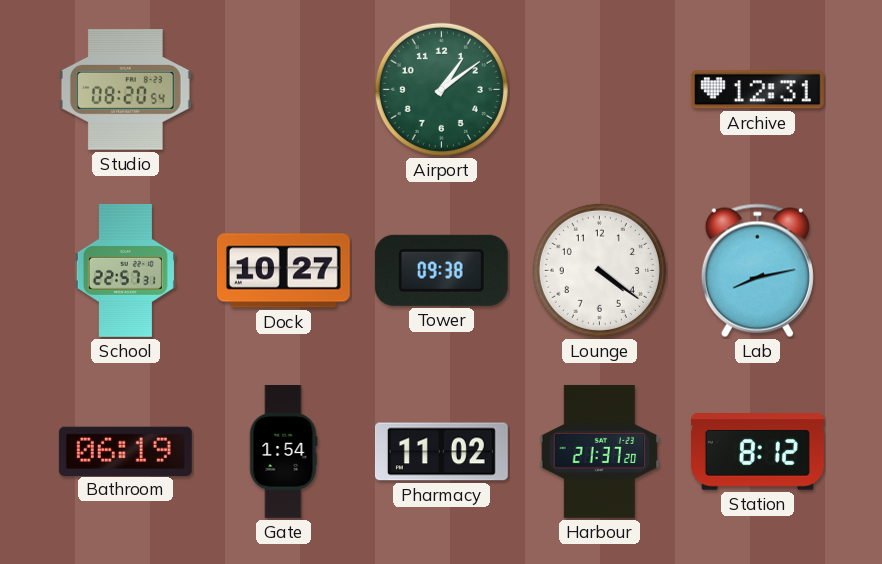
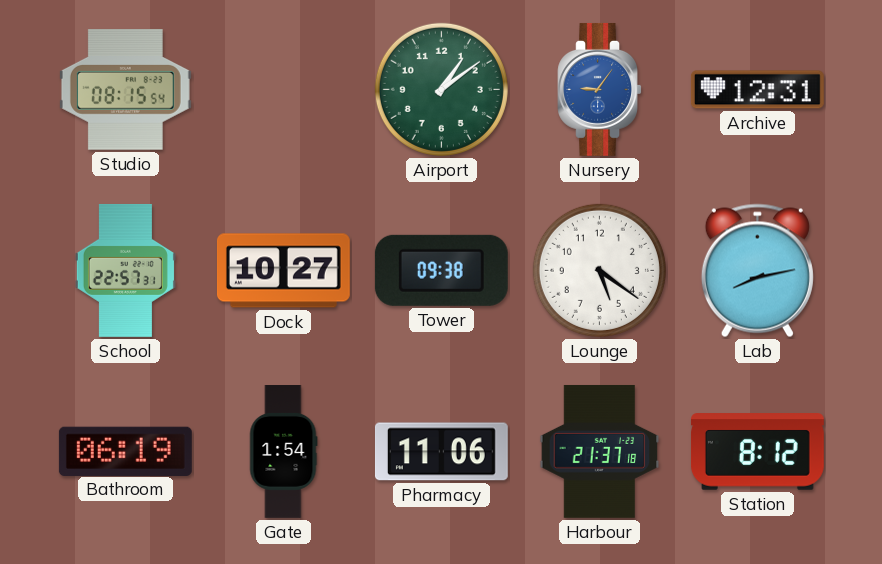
Studio: 08:20 -> 08:15 (125, 90)
Nursery: none -> 9:06 (599, 89)
Lounge: 4:21 -> 5:21 (599, 270)
Pharmacy: 11:02 -> 11:06 (441, 452)
Harbour: 21:37:20 -> 21:37:18 (600, 451)
